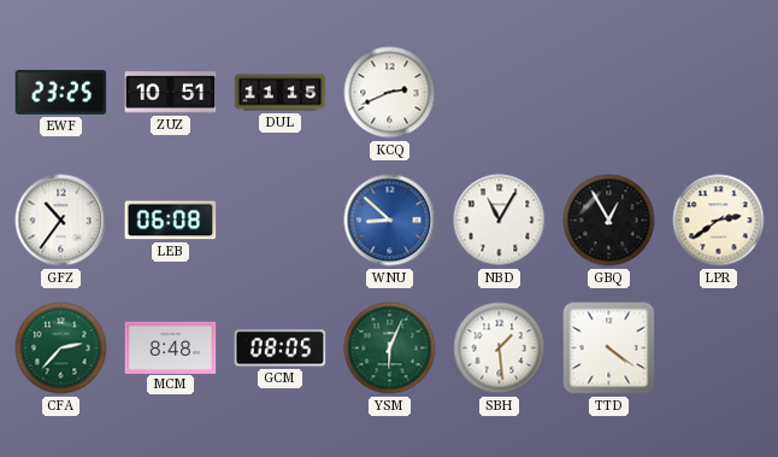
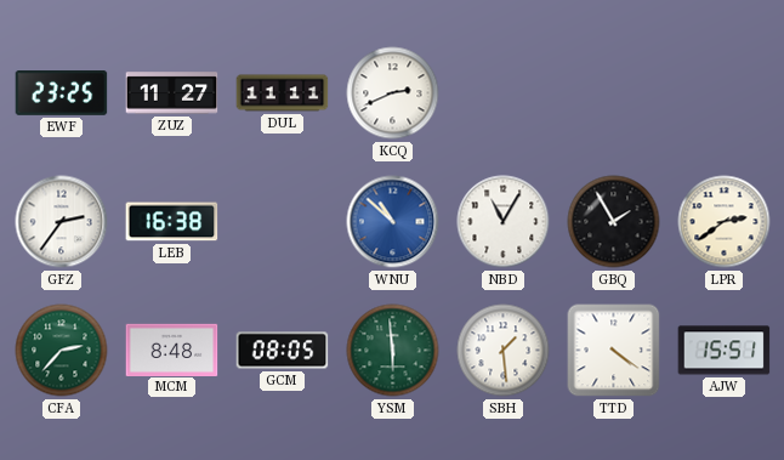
ZUZ: 10:51 -> 11:27 (172, 93)
DUL: 11:15 -> 11:11 (283, 93)
GFZ: 10:36 -> 2:36 (62, 222)
LEB: 06:08 -> 16:38 (172, 222)
WNU: 8:52 -> 10:52 (393, 222)
GBQ: 12:55 -> 1:55 (614, 222)
YSM: 6:04 -> 5:59 (393, 351)
AJW: none -> 15:51 (725, 351)
